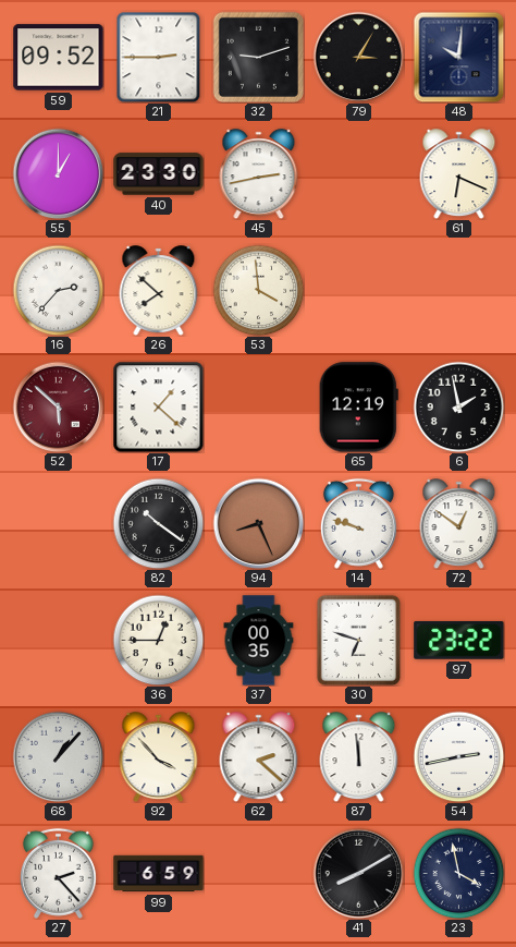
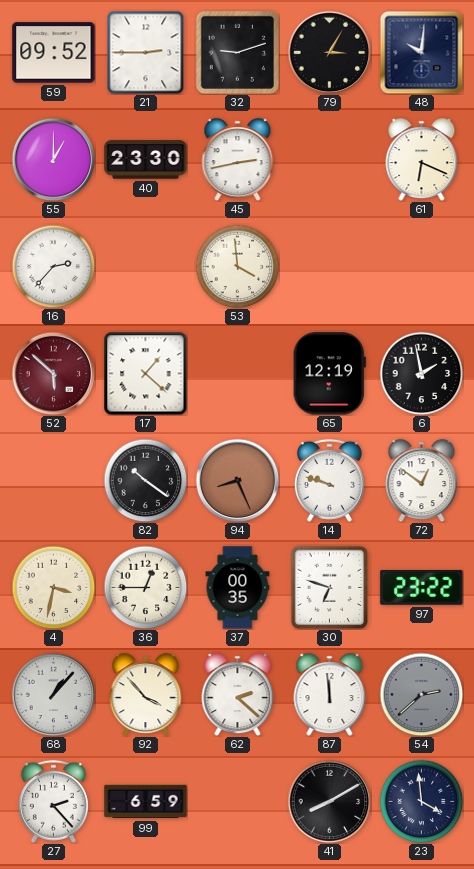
26: 7:52 -> none (159, 291)
4: none -> 3:32 (53, 587)
54: 2:43 -> 2:38 (421, 694)
54 dial: white -> grey (421, 694)
23: 3:58 -> 3:59 (421, 801)
